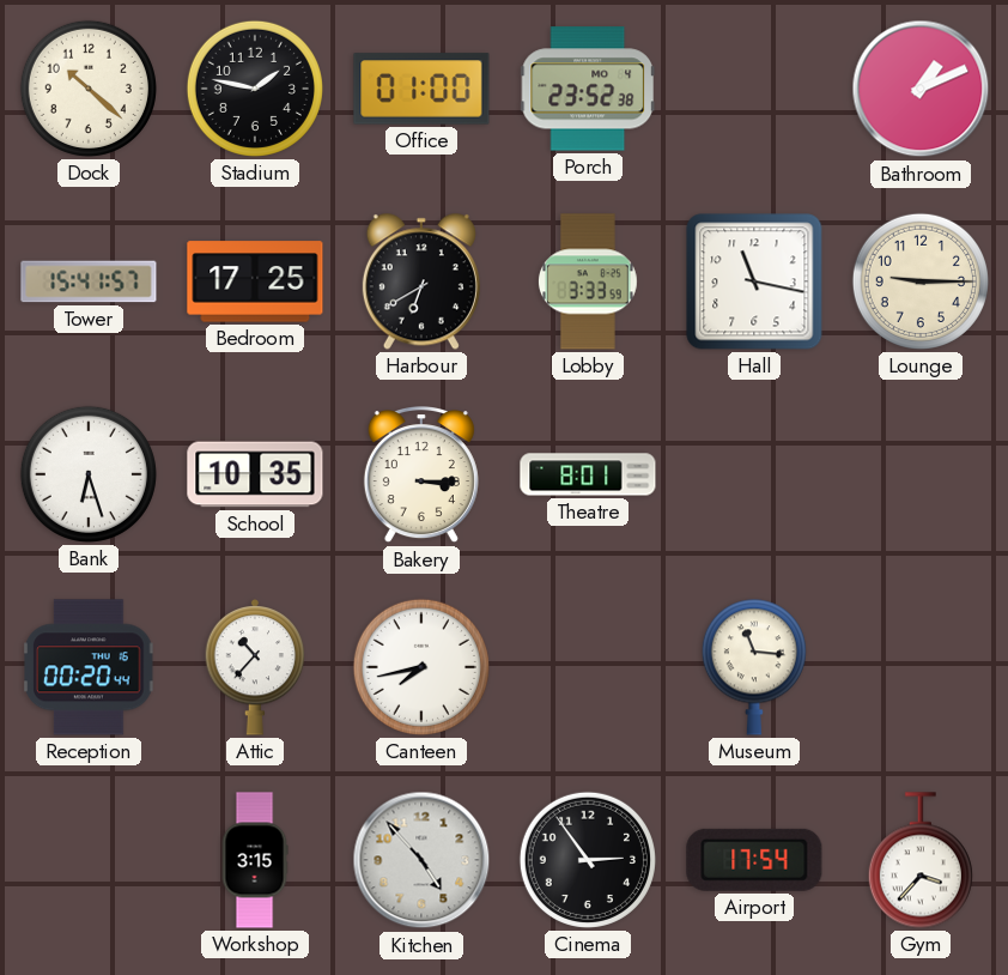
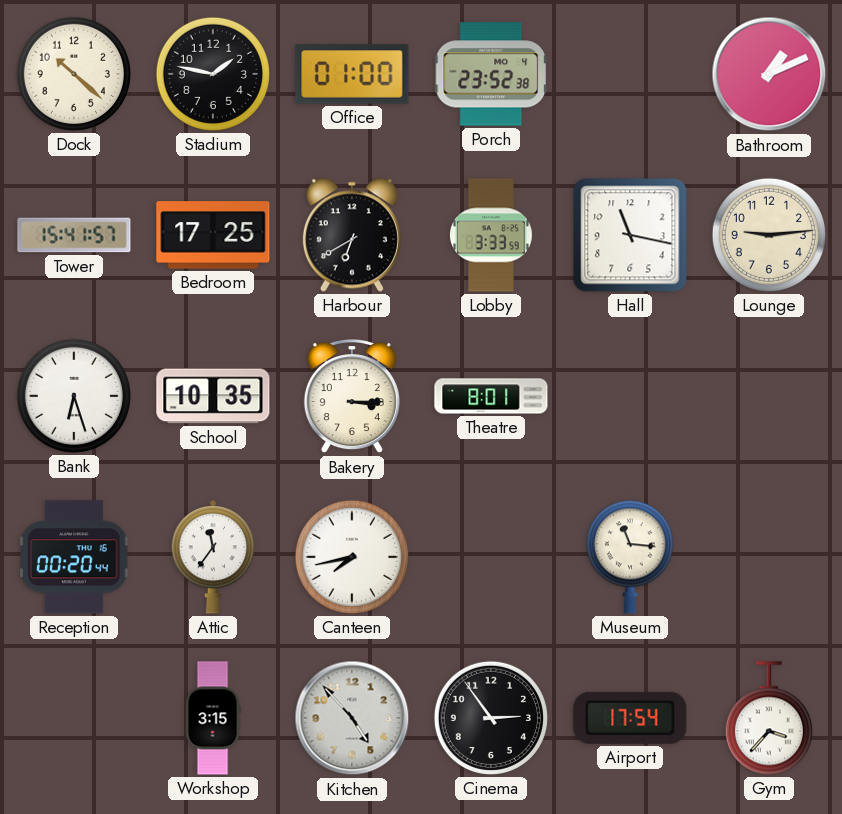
Lounge: 9:15 -> 9:14 (769, 235)
Attic: 10:37 -> 11:36 (213, 557)
